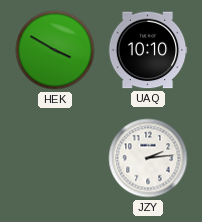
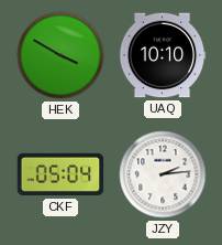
CKF: none -> 05:04 (60, 174)
